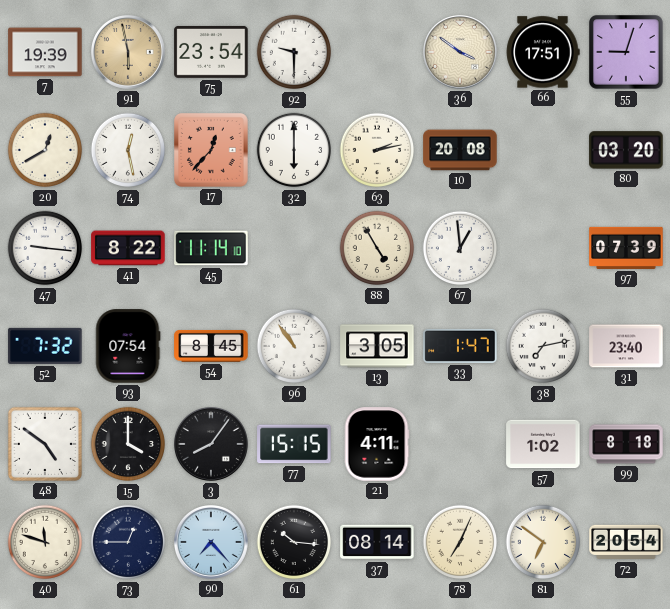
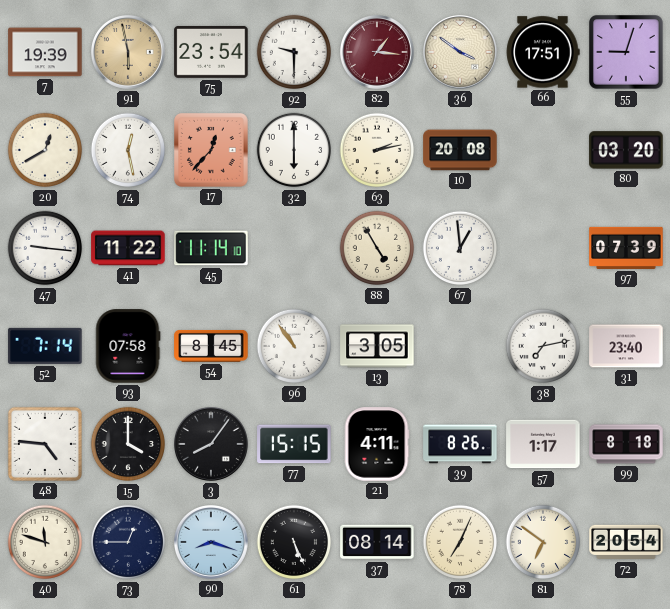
82: none -> 1:16 (378, 53)
41: 8:22 -> 11:22 (128, 248)
52: 7:32 -> 7:14 (45, 346)
93: 07:54 -> 07:58 (128, 346)
33: 1:47 -> none (460, 346)
48: 4:51 -> 4:46 (45, 444)
39: none -> 8:26 (460, 444)
57: 1:02 -> 1:17 (543, 444)
90: 7:23 -> 8:18 (212, 543)
61: 10:16 -> 5:26 (294, 542)
